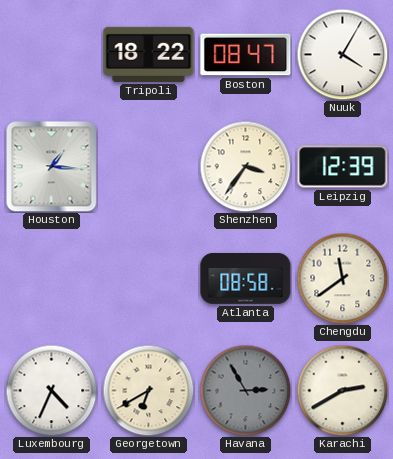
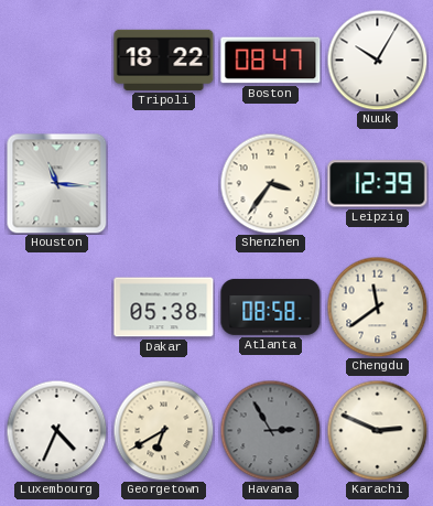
Nuuk: 4:05 -> 10:05 (377, 60)
Houston: 1:16 -> 11:16 (56, 183)
Dakar: none -> 05:38 (164, 308)
Karachi: 2:40 -> 2:49 (377, 430)
